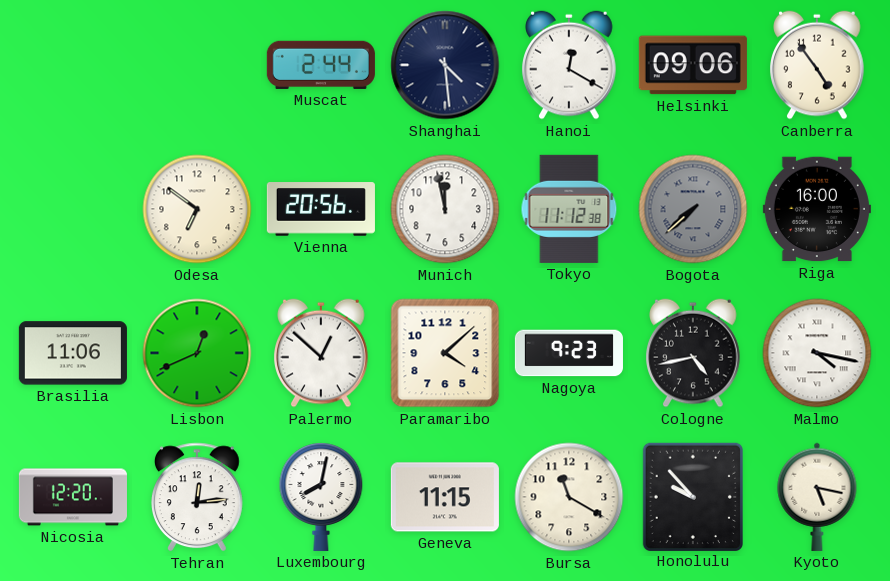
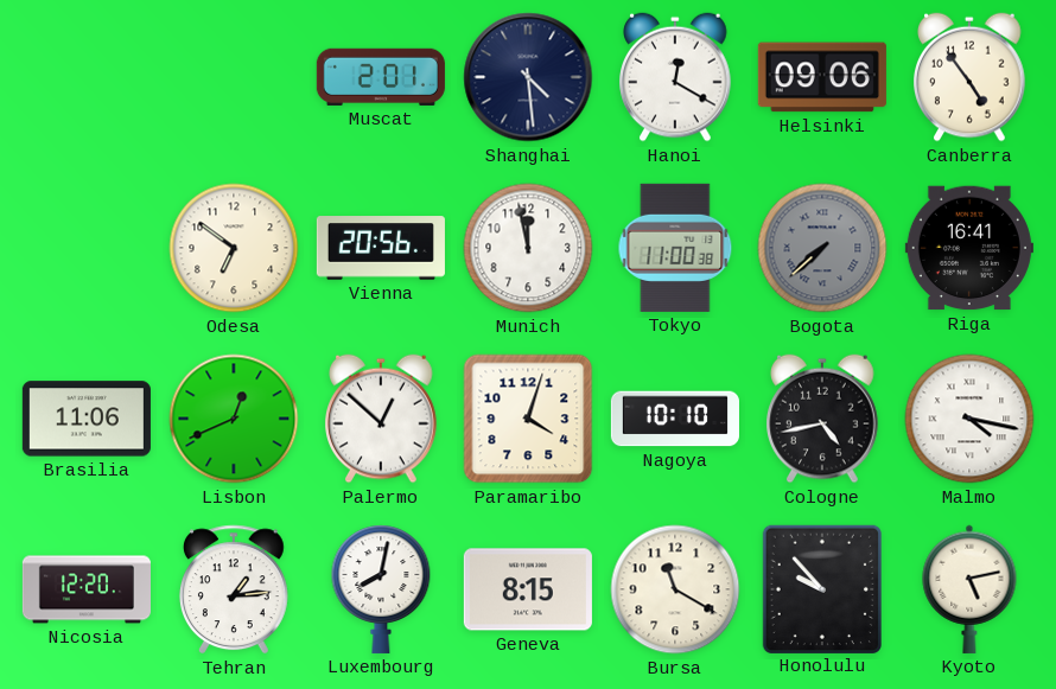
Muscat: 2:44 -> 2:01 (381, 77)
Tokyo: 11:12 -> 11:00 (675, 248)
Riga: 16:00 -> 16:41 (969, 248)
Paramaribo: 4:08 -> 4:03 (528, 419)
Nagoya: 9:23 -> 10:10 (675, 419)
Tehran: 12:14 -> 1:14 (234, 589)
Geneva: 11:15 -> 8:15 (528, 589)
Kyoto: 5:17 -> 5:13 (969, 589)
